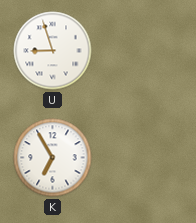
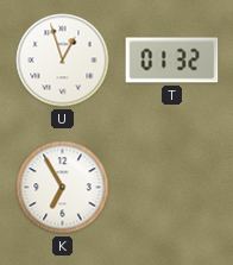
U: 8:57 -> 12:57 (63, 61)
T: none -> 01:32 (172, 61)
